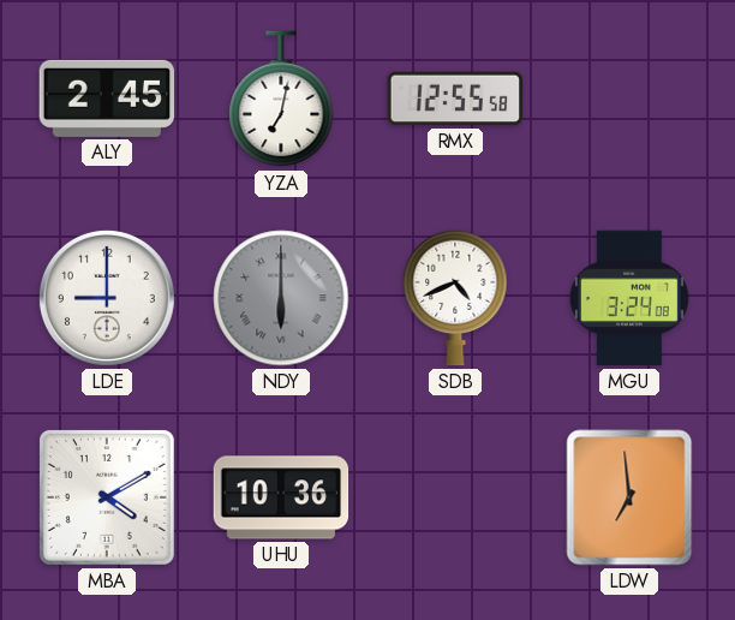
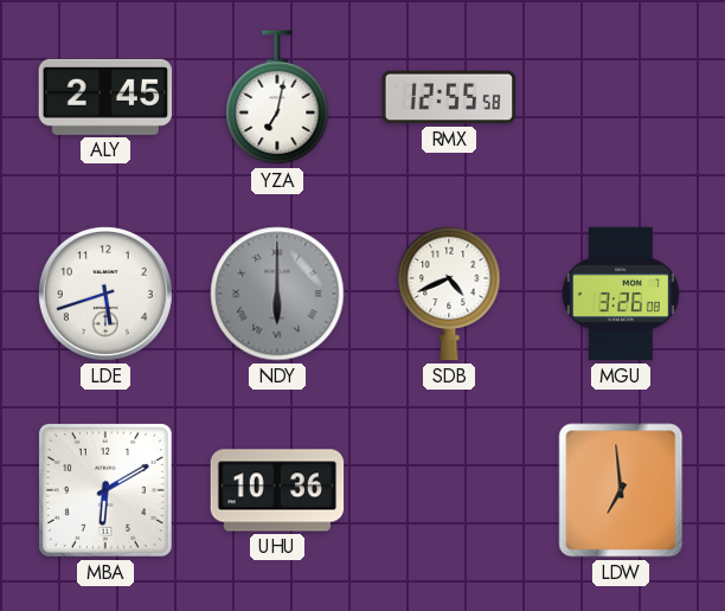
LDE: 9:00 -> 5:42 (105, 294)
MGU: 3:24 -> 3:26 (621, 294)
MBA: 4:10 -> 6:10 (105, 490)
